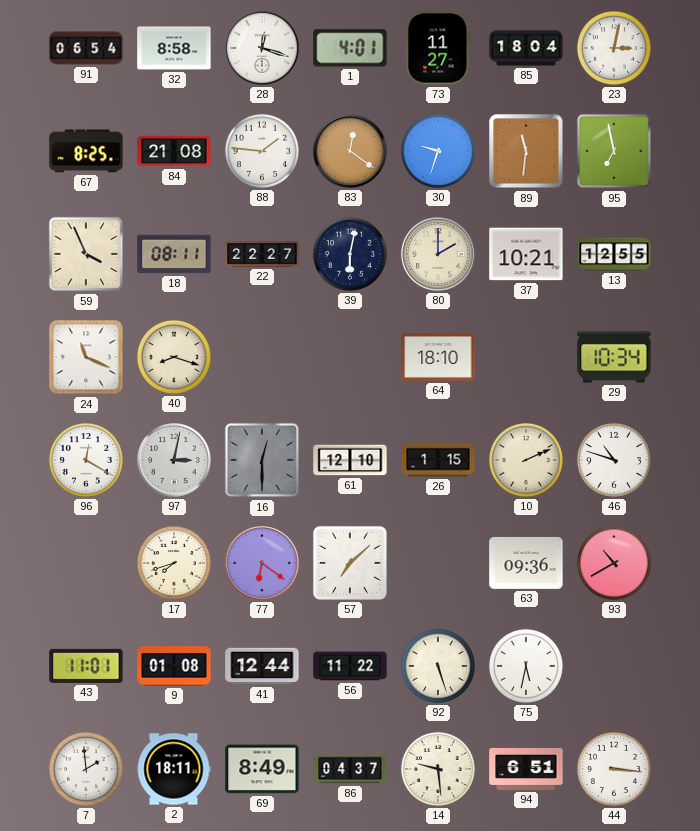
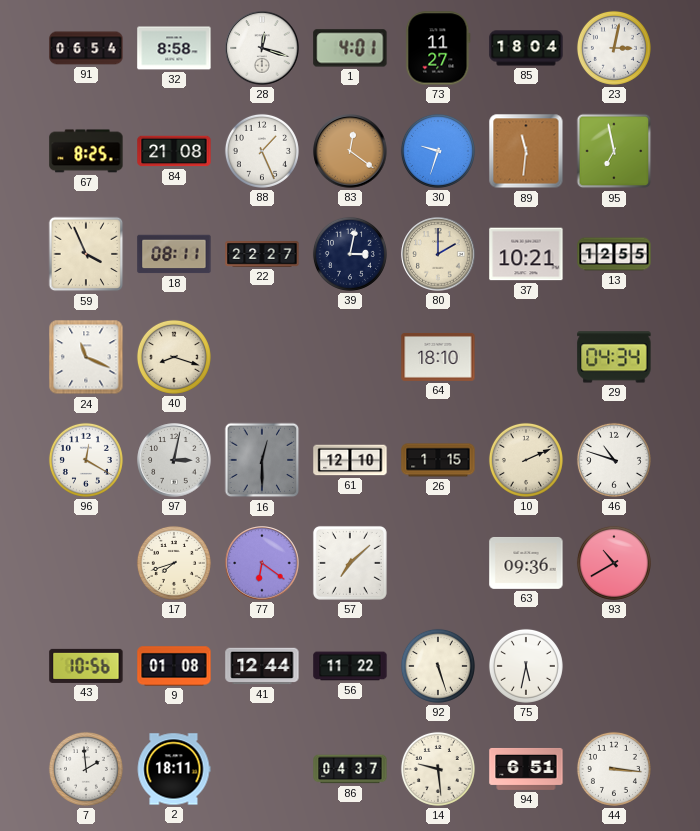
88: 1:46 -> 1:26 (262, 151)
39: 6:02 -> 3:02 (350, 254)
29: 10:34 -> 04:34 (614, 357)
43: 11:01 -> 10:56 (86, 666)
69: 8:49 -> none (262, 769)
